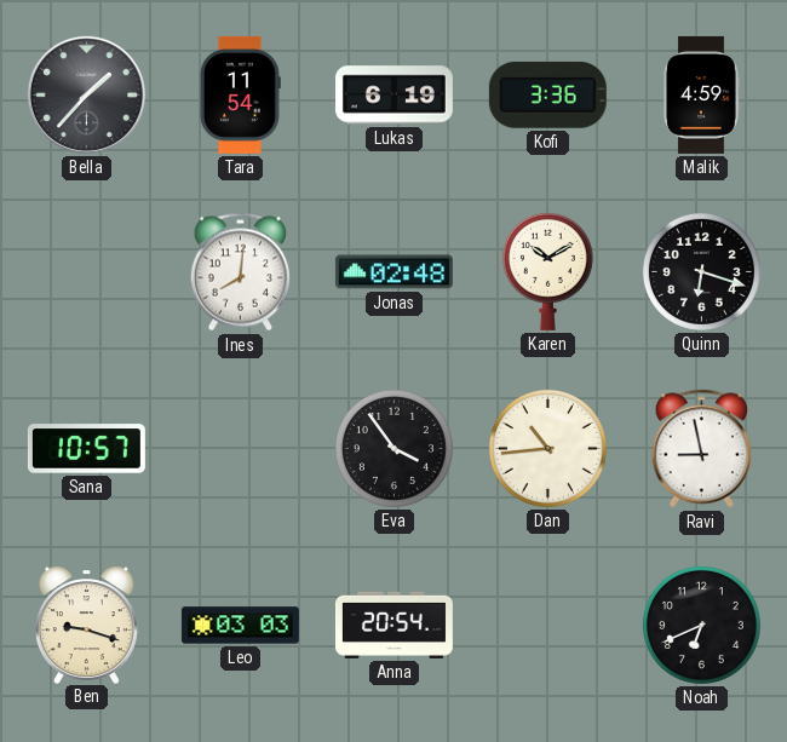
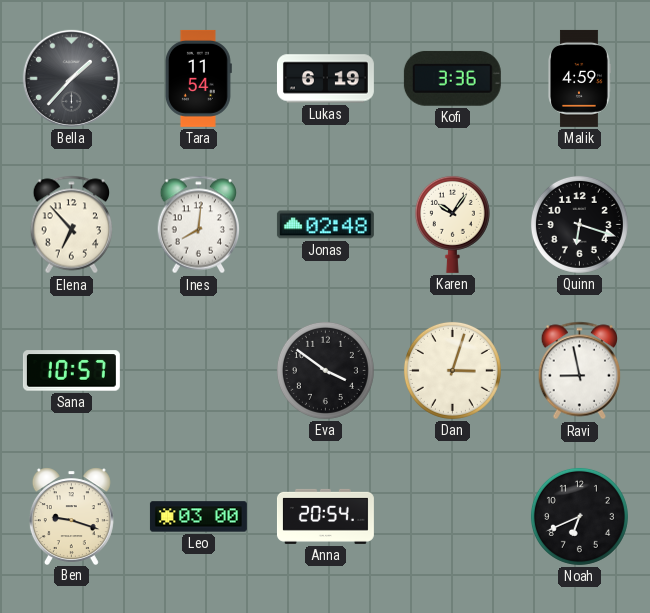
Elena: none -> 6:53 (72, 225)
Karen: 10:10 -> 10:06 (452, 224)
Eva: 3:54 -> 3:51 (325, 370)
Dan: 10:44 -> 3:03 (452, 370)
Leo: 03:03 -> 03:00 (198, 517)
